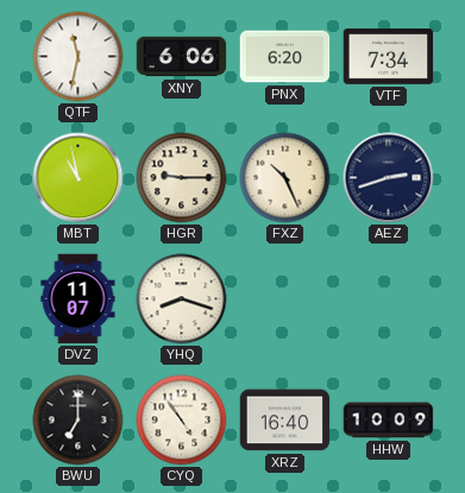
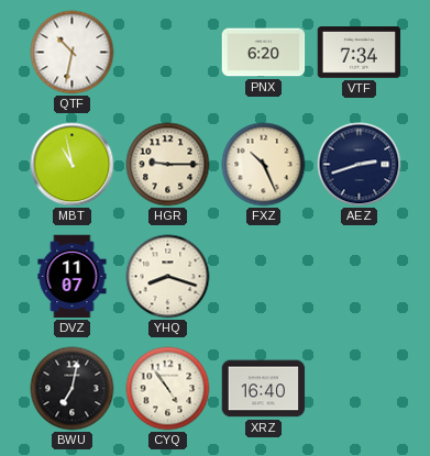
QTF: 11:32 -> 10:32 (73, 53)
XNY: 6:06 -> none (182, 57)
BWU: 7:00 -> 7:02 (73, 389)
HHW: 10:09 -> none (389, 421)
